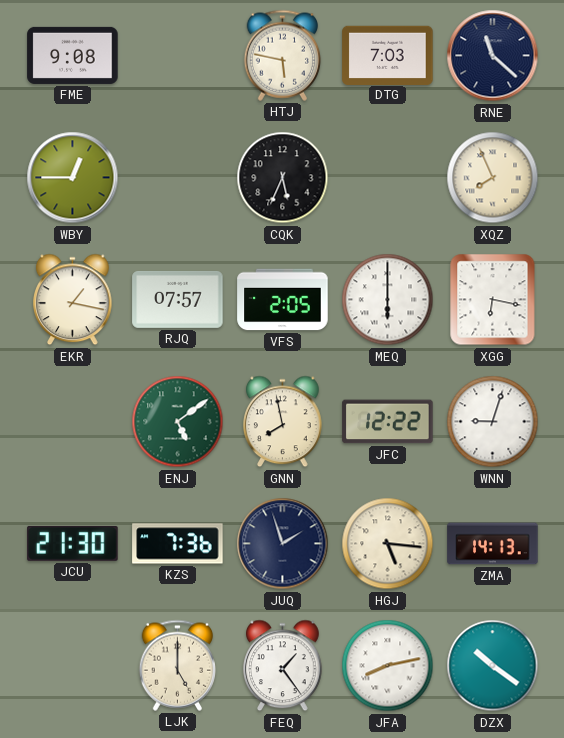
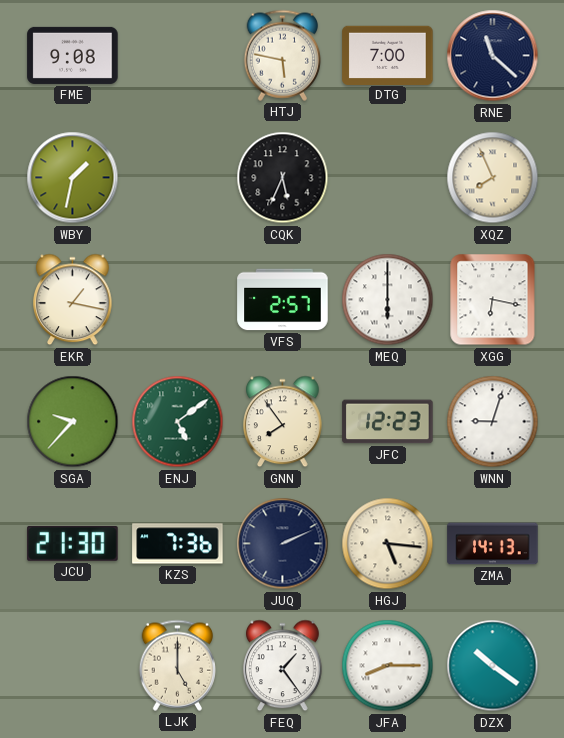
DTG: 7:03 -> 7:00 (388, 55)
WBY: 12:45 -> 1:32 (73, 178)
RJQ: 07:57 -> none (178, 299)
VFS: 2:05 -> 2:57 (283, 300)
SGA: none -> 9:37 (73, 422)
GNN: 7:58 -> 7:54 (283, 422)
JFC: 12:22 -> 12:23 (388, 422)
JUQ: 1:57 -> 2:11 (283, 544)
JFA: 8:13 -> 8:15 (388, 666)
